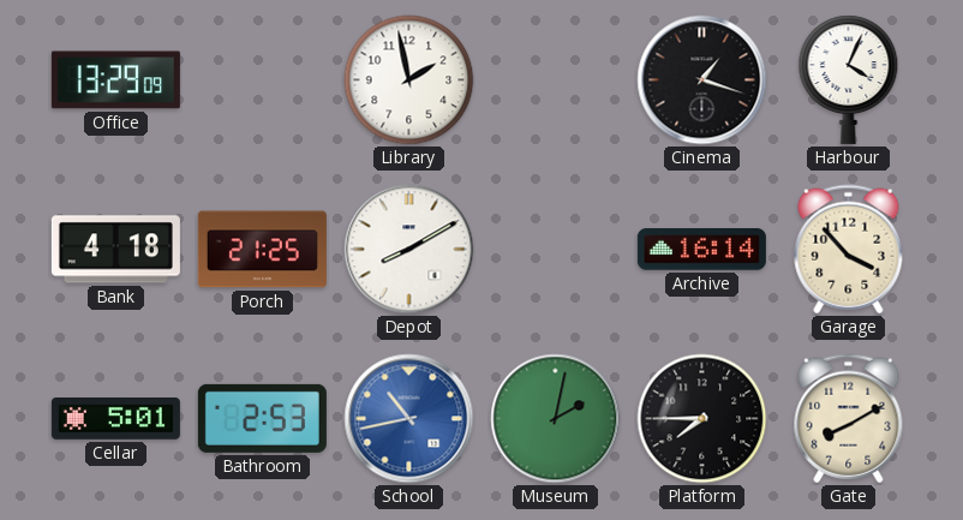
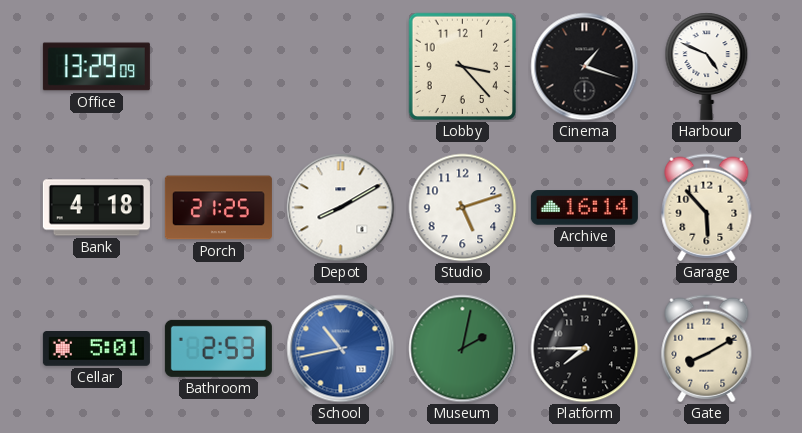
Library: 1:58 -> none (409, 80)
Lobby: none -> 3:23 (463, 67)
Harbour: 4:04 -> 4:49 (707, 66)
Studio: none -> 5:12 (463, 208)
Garage: 3:53 -> 5:53 (707, 208)
